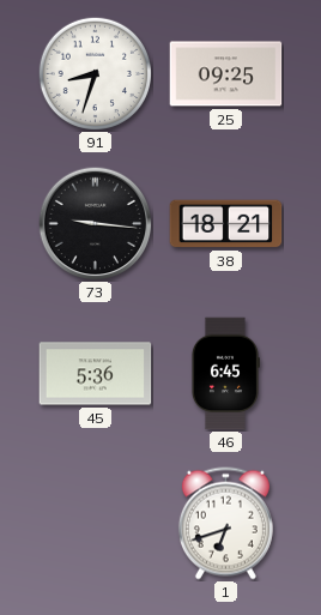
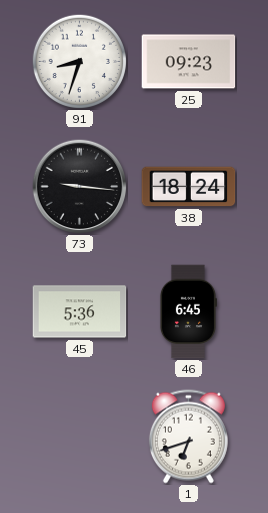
25: 09:25 -> 09:23 (189, 62)
38: 18:21 -> 18:24 (189, 187)
